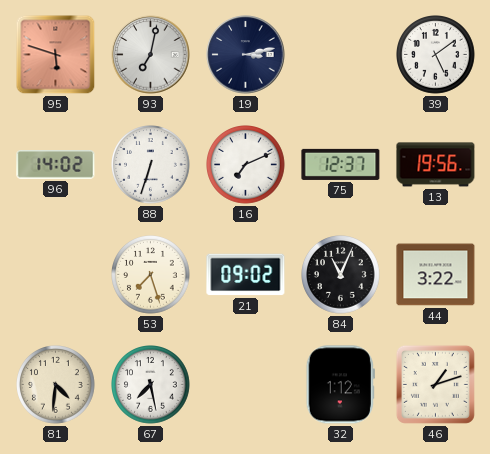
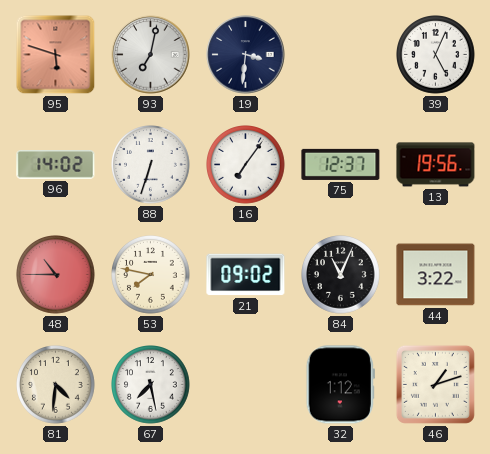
19: 3:13 -> 3:31 (246, 55)
39: 5:09 -> 5:04 (436, 55)
16: 7:11 -> 7:06 (246, 165)
48: none -> 10:45 (56, 275)
53: 7:27 -> 7:47 (151, 275)
